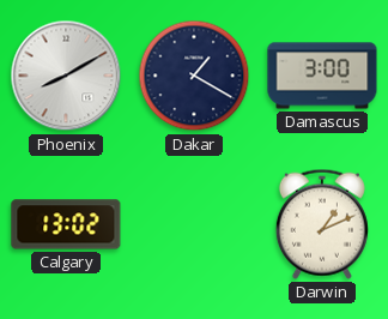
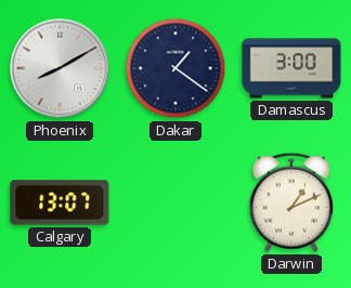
Dakar: 1:20 -> 1:21 (175, 68)
Calgary: 13:02 -> 13:07 (60, 202)
